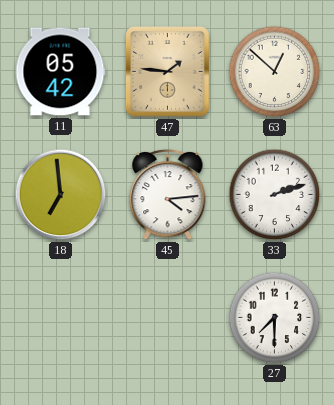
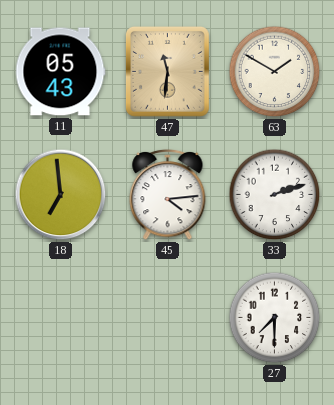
11: 05:42 -> 05:43 (60, 72)
47: 1:46 -> 11:31 (167, 71)
63: 12:52 -> 1:50 (275, 72)
